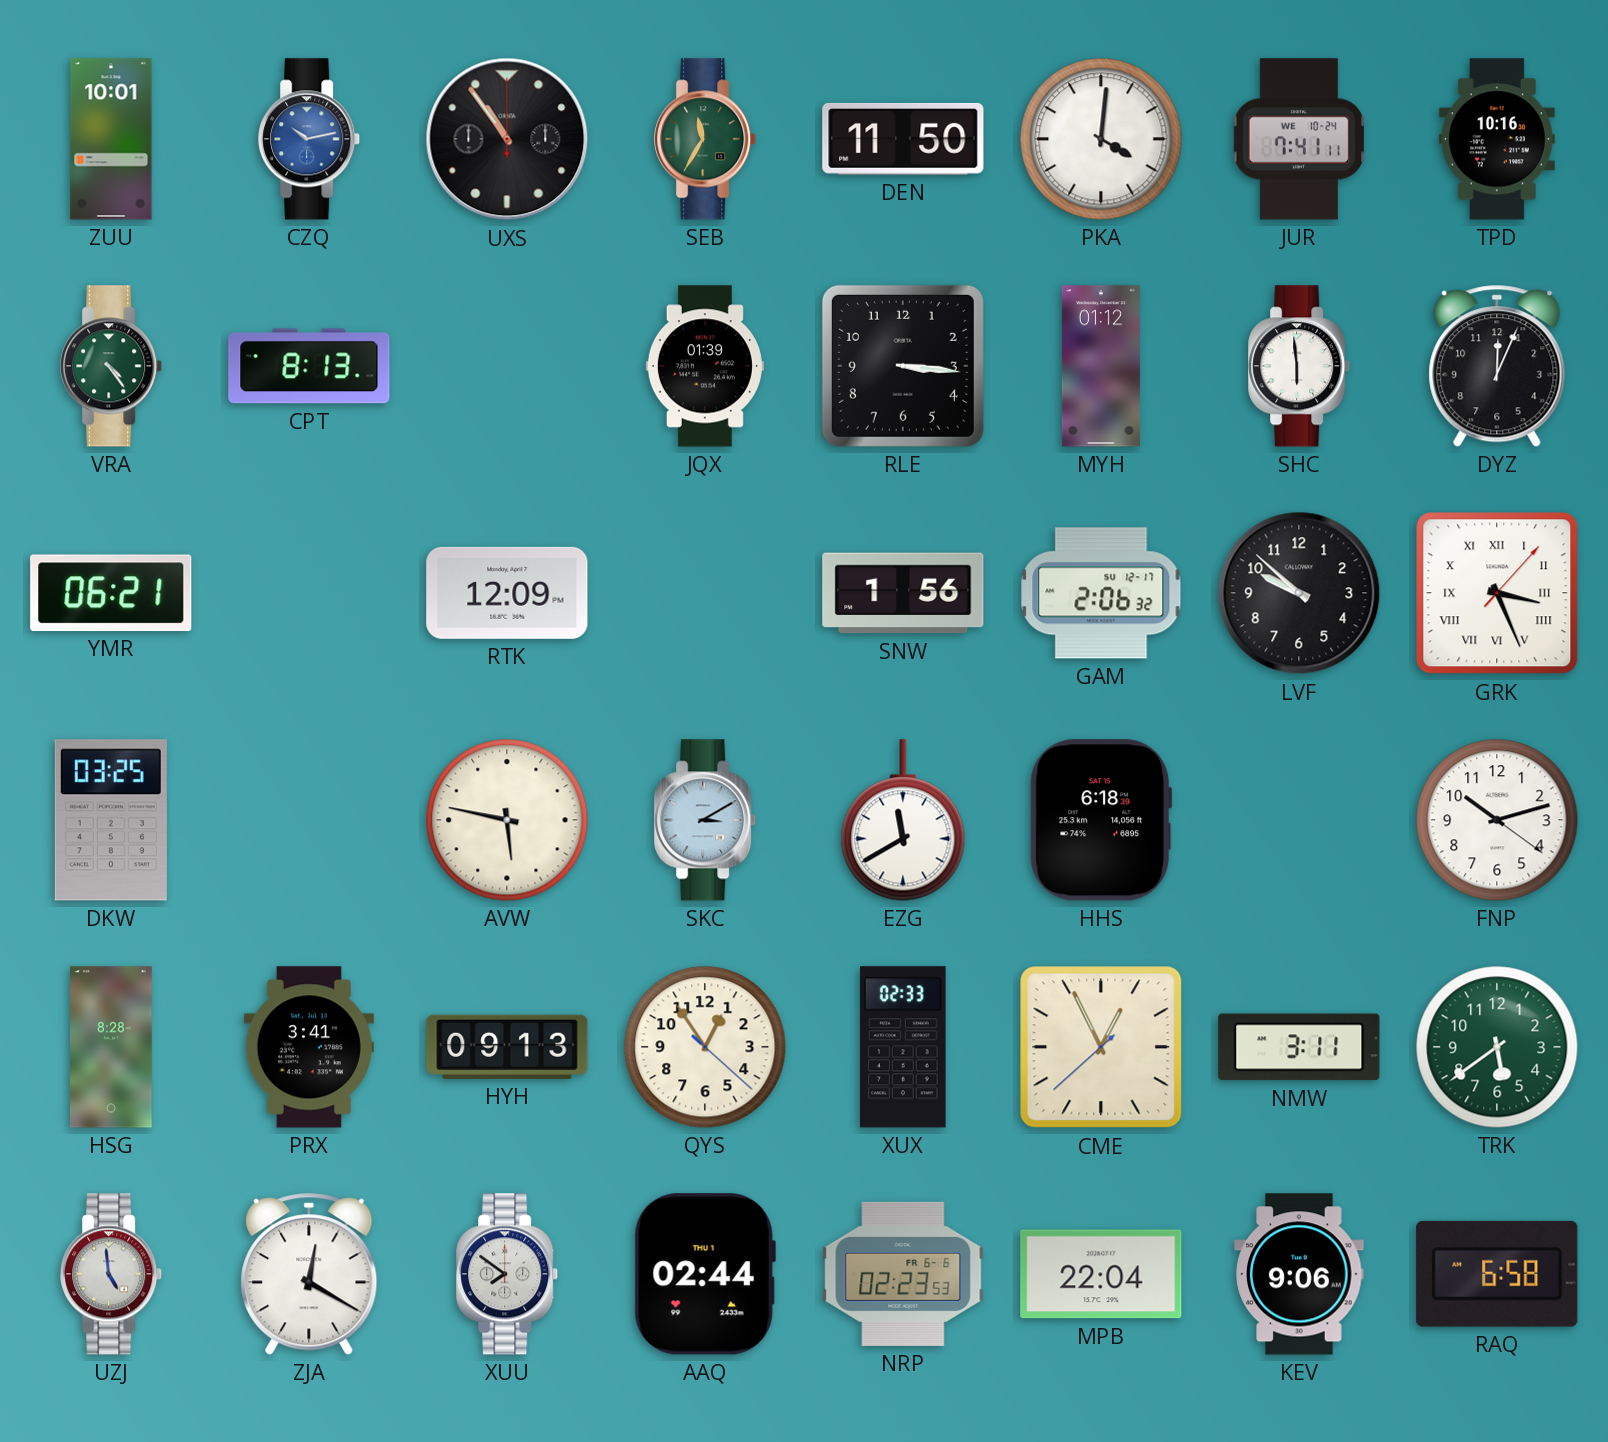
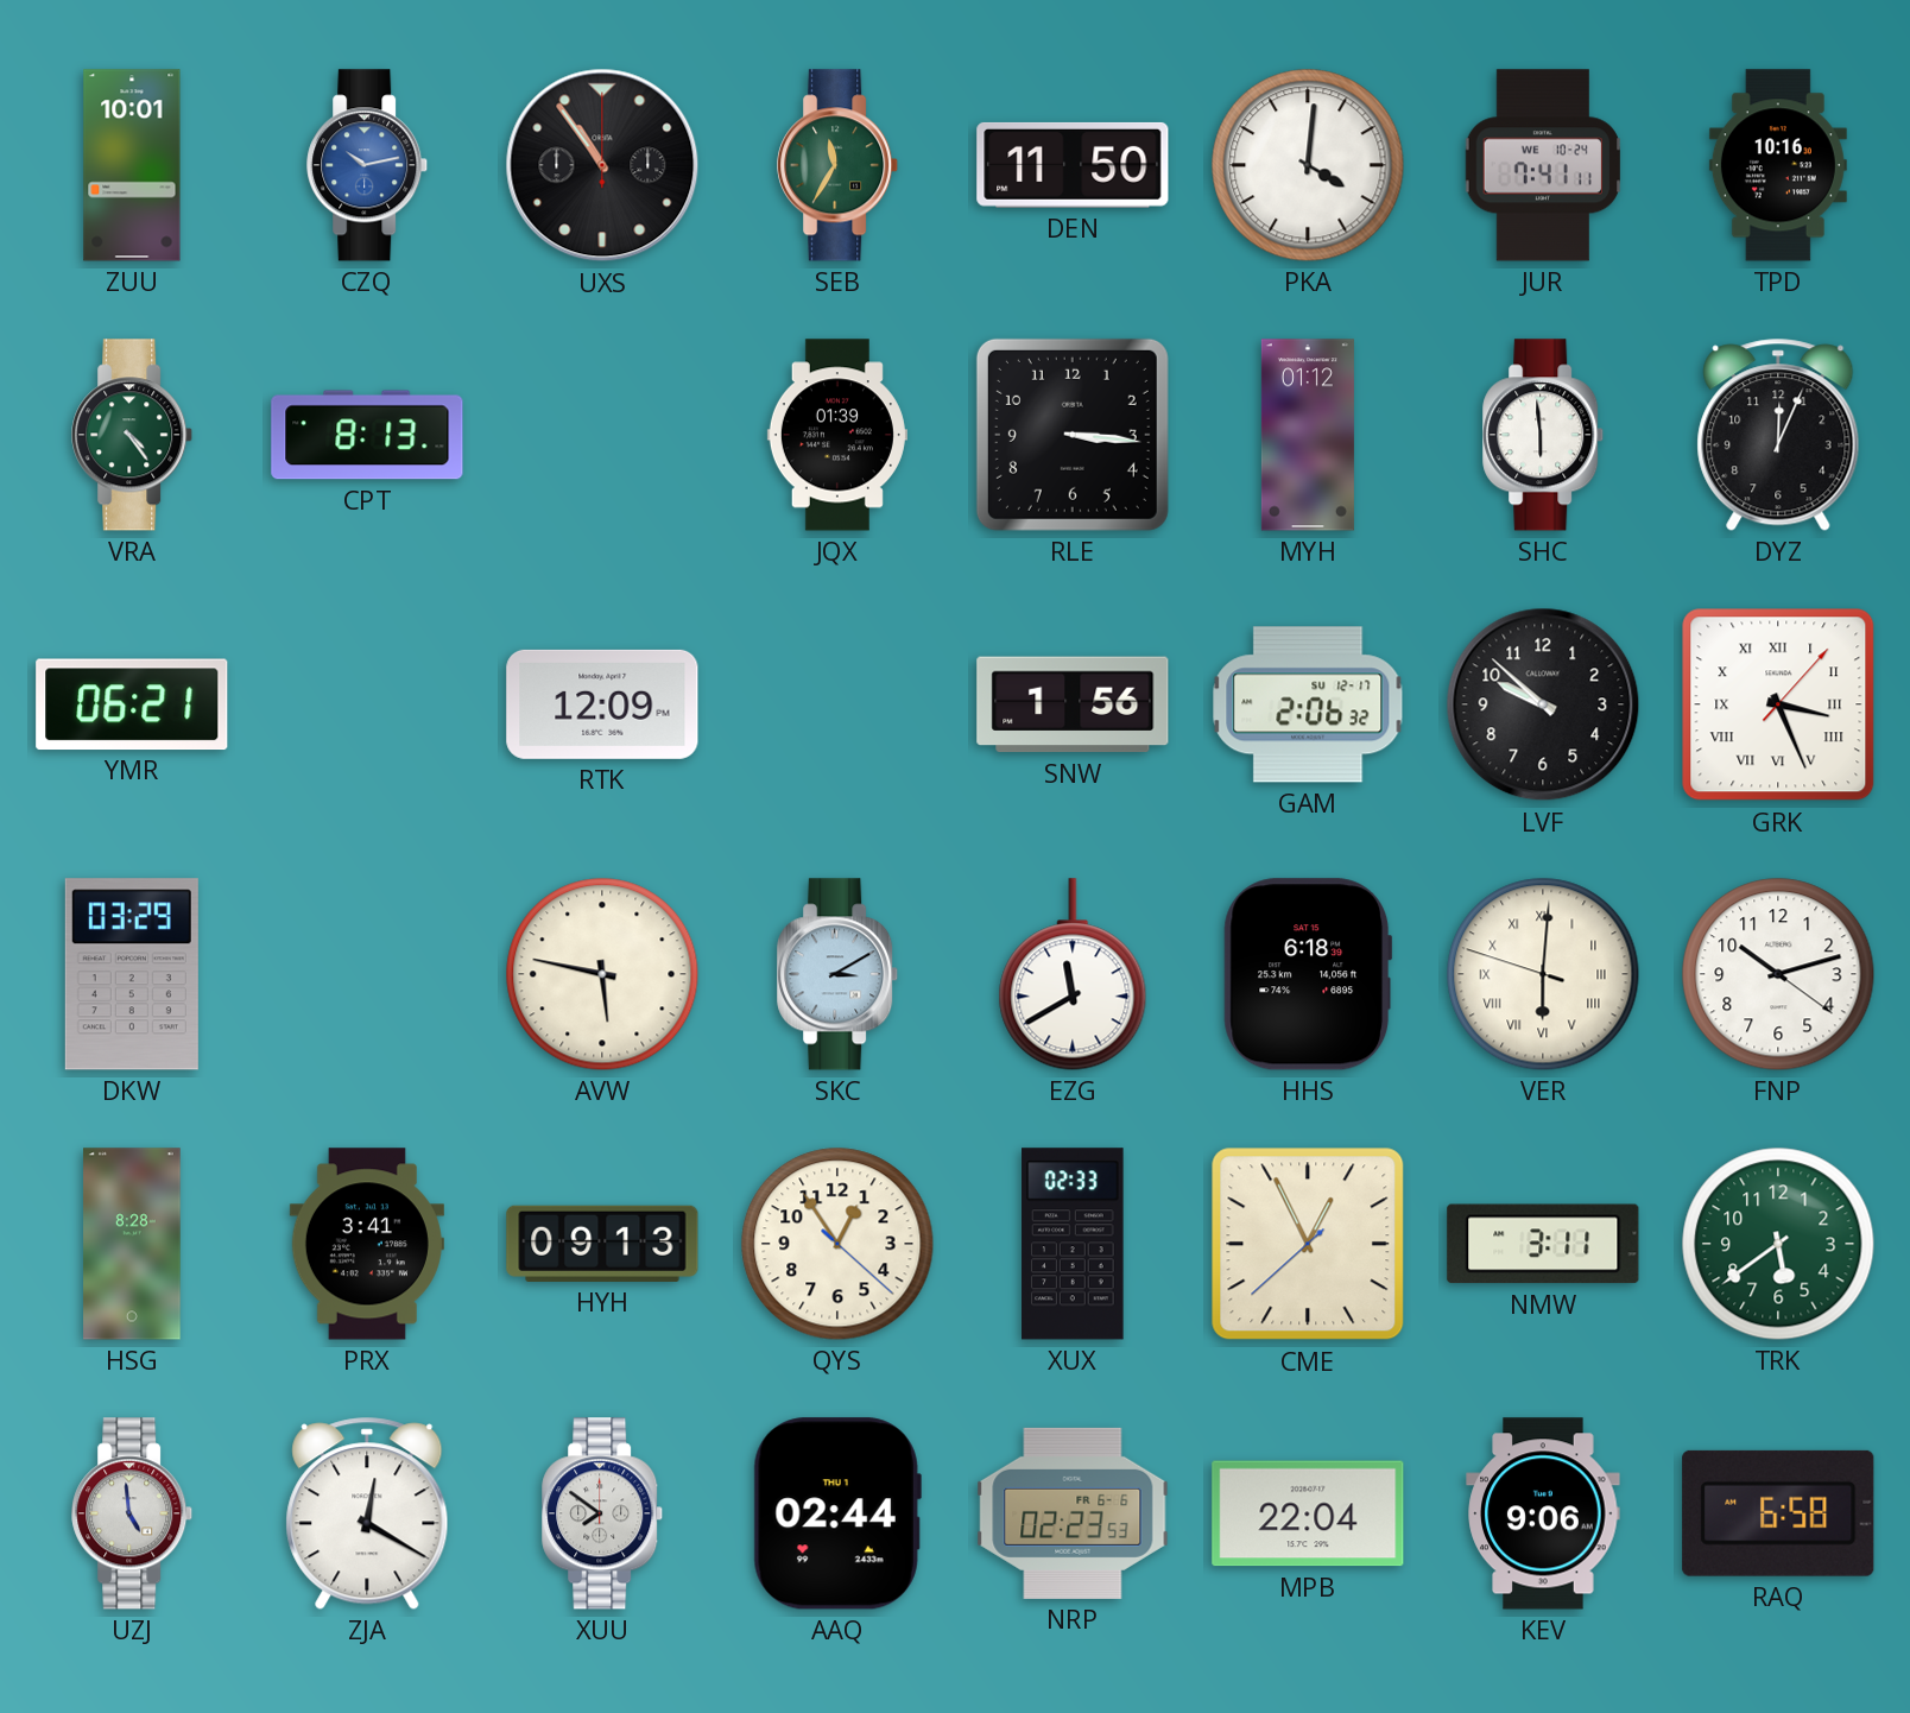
DKW: 03:25 -> 03:29 (132, 974)
VER: none -> 6:00 (1543, 974)
